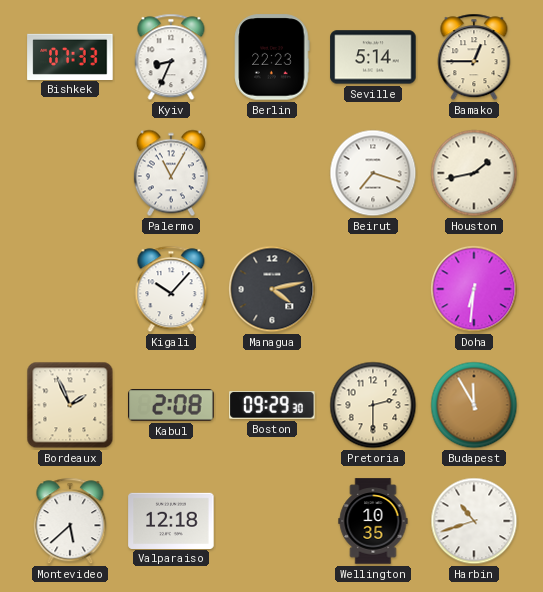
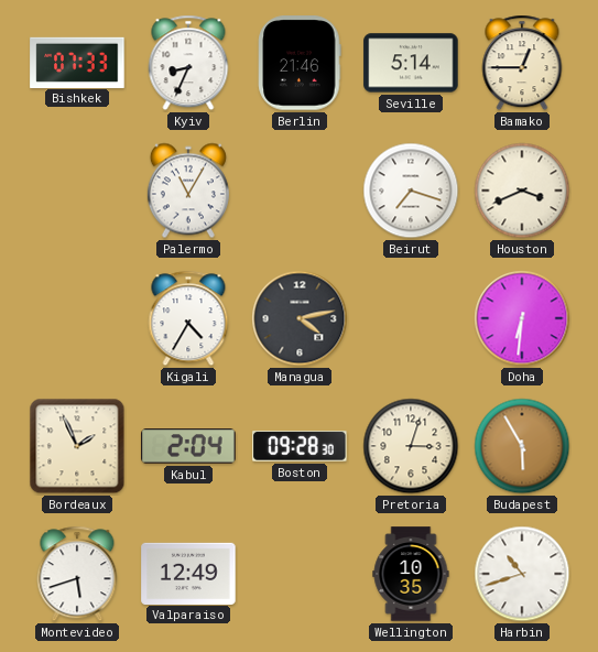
Berlin: 22:23 -> 21:46 (300, 63)
Houston: 1:43 -> 3:41 (522, 191)
Kigali: 10:07 -> 4:35 (188, 318)
Kabul: 2:08 -> 2:04 (188, 446)
Boston: 09:29 -> 09:28 (300, 447)
Pretoria: 2:30 -> 3:03 (411, 446)
Budapest: 11:55 -> 5:55 (522, 446)
Montevideo: 5:38 -> 5:42 (77, 574)
Valparaiso: 12:18 -> 12:49 (188, 573)
